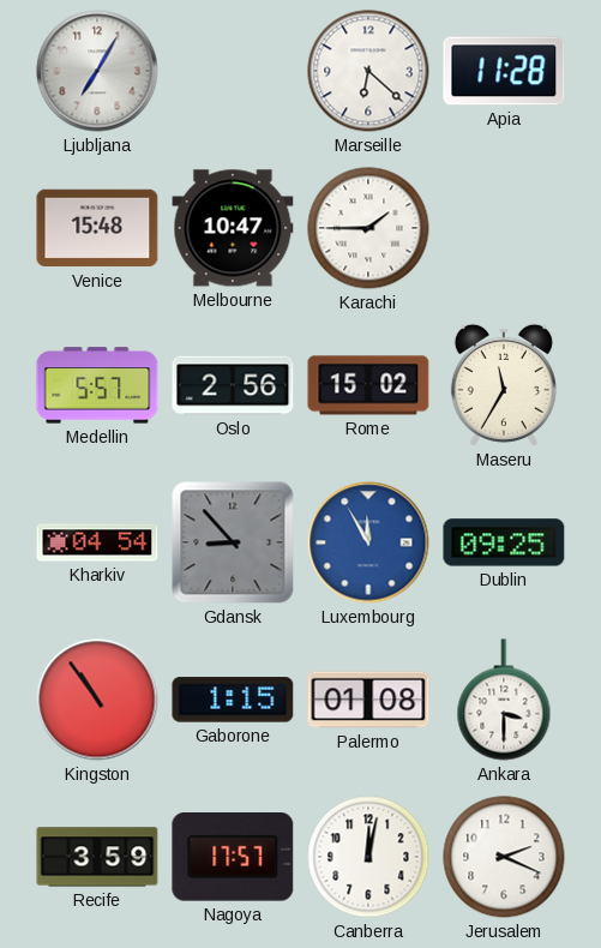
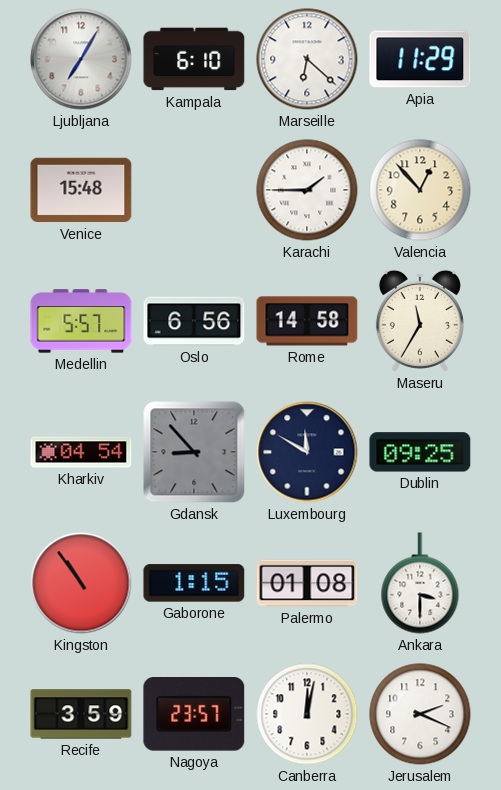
Kampala: none -> 6:10 (194, 59)
Apia: 11:28 -> 11:29 (420, 59)
Melbourne: 10:47 -> none (233, 228)
Valencia: none -> 12:53 (420, 190)
Oslo: 2:56 -> 6:56 (194, 321)
Rome: 15:02 -> 14:58 (307, 321)
Luxembourg: 11:55 -> 11:50 (307, 452)
Luxembourg dial: blue -> navy (307, 452)
Nagoya: 17:57 -> 23:57 (194, 715)
